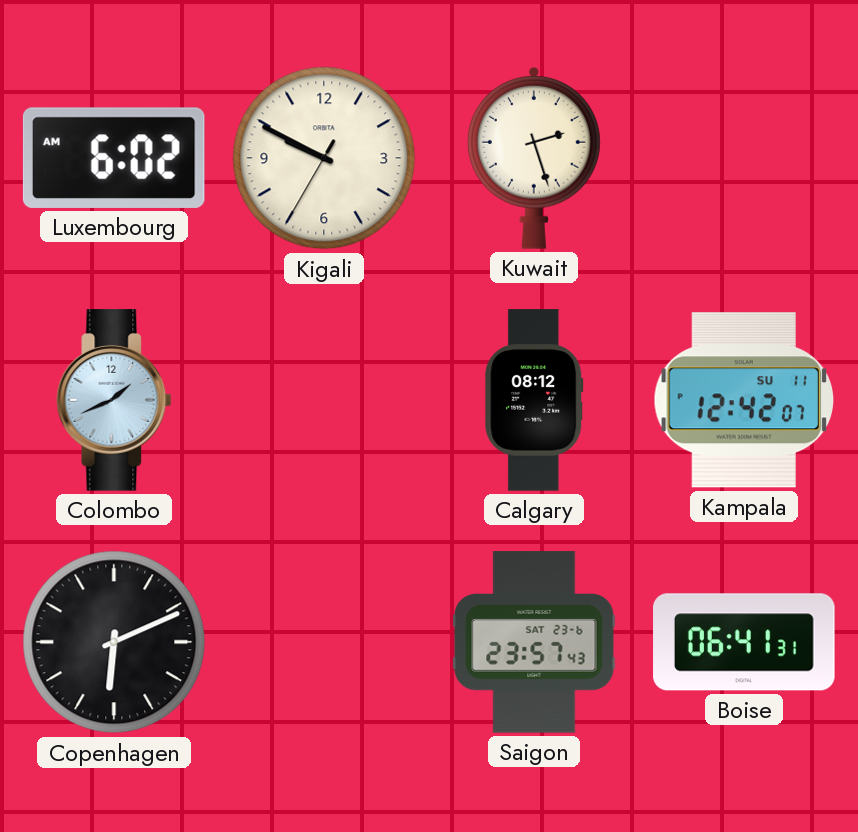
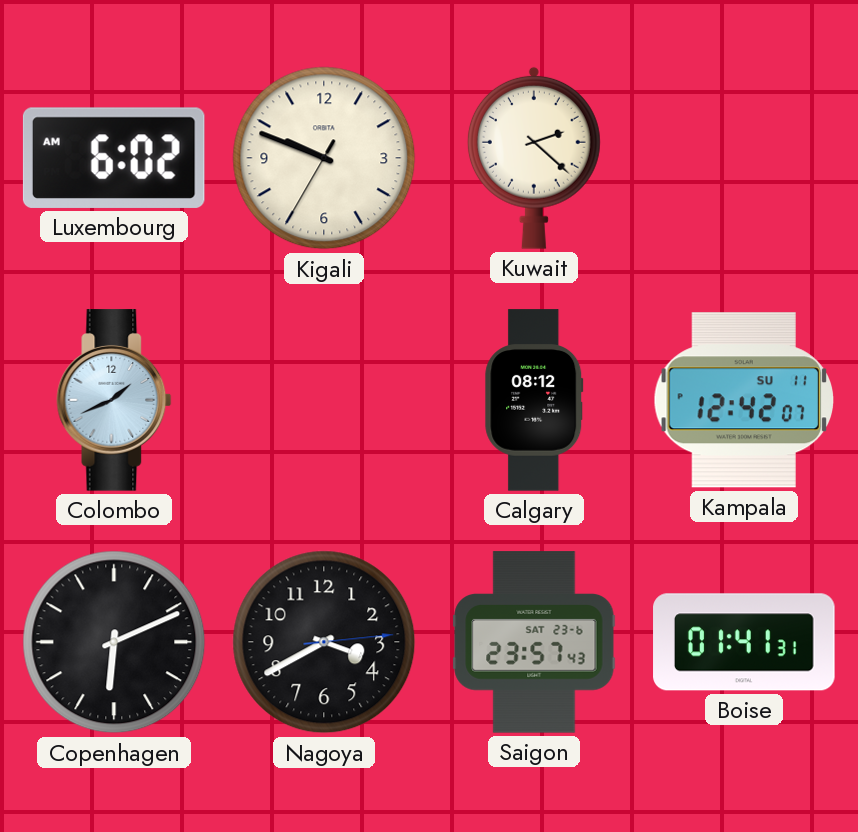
Kigali: 9:49 -> 9:48 (324, 158)
Kuwait: 2:27 -> 2:22 (534, 158)
Nagoya: none -> 3:40 (324, 642)
Boise: 06:41 -> 01:41 (744, 642)
